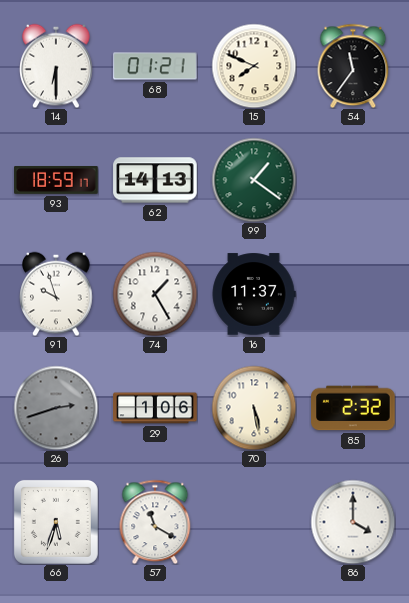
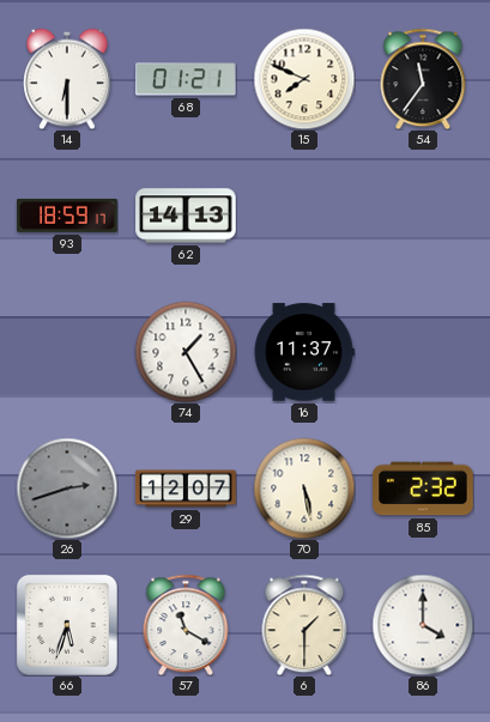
99: 1:21 -> none (254, 180)
91: 9:57 -> none (56, 294)
29: 1:06 -> 12:07 (186, 489)
6: none -> 1:30 (304, 625)
